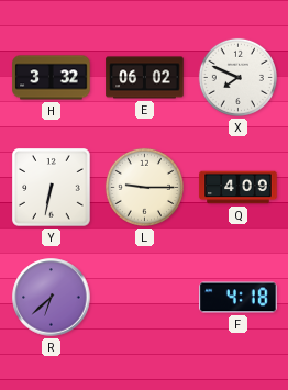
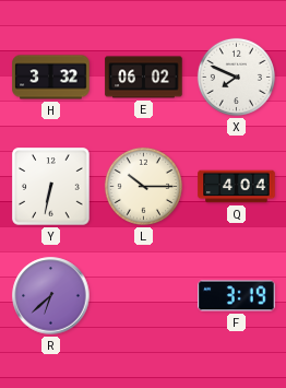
L: 9:15 -> 10:15 (143, 186)
Q: 4:09 -> 4:04 (237, 187)
F: 4:18 -> 3:19 (237, 296)
